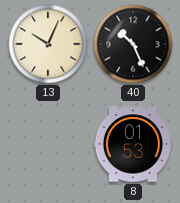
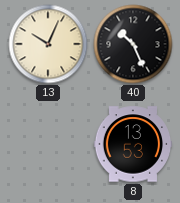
8: 01:53 -> 13:53 (133, 144)
